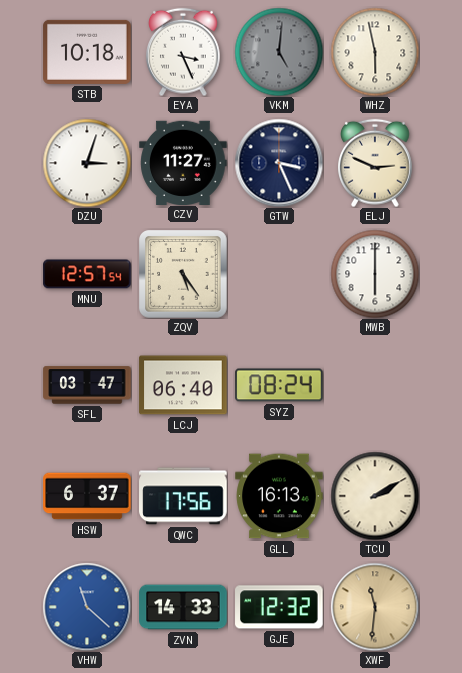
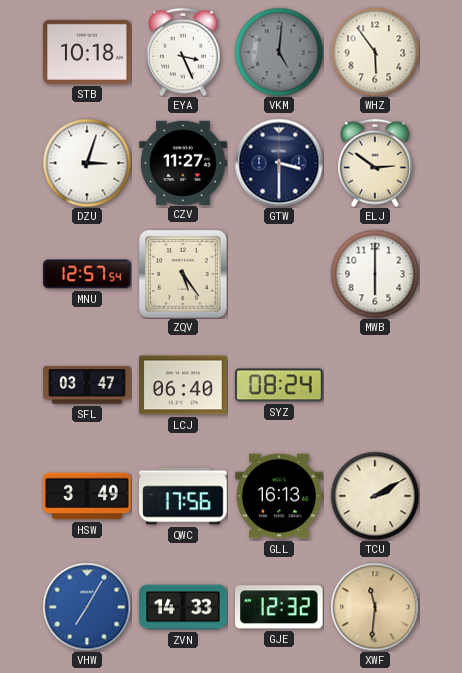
WHZ: 5:58 -> 5:54 (375, 52)
GTW: 3:26 -> 3:30 (279, 163)
ELJ: 2:49 -> 2:51 (376, 163)
HSW: 6:37 -> 3:49 (87, 496)
VHW: 11:22 -> 7:05 (87, 607)
